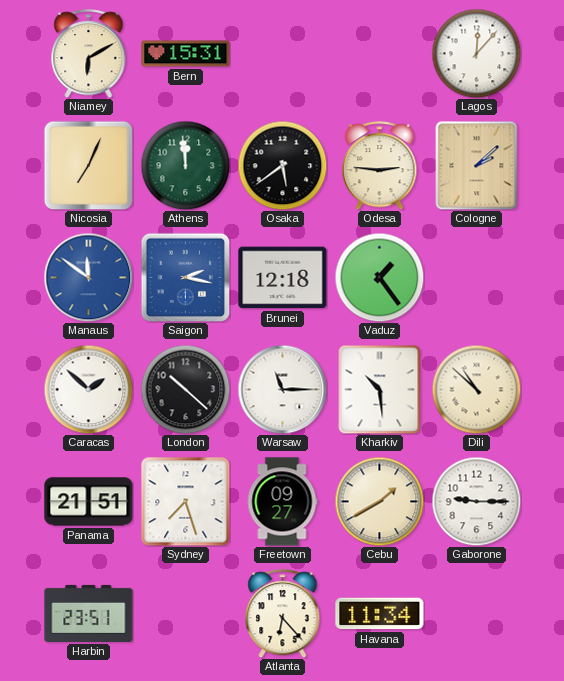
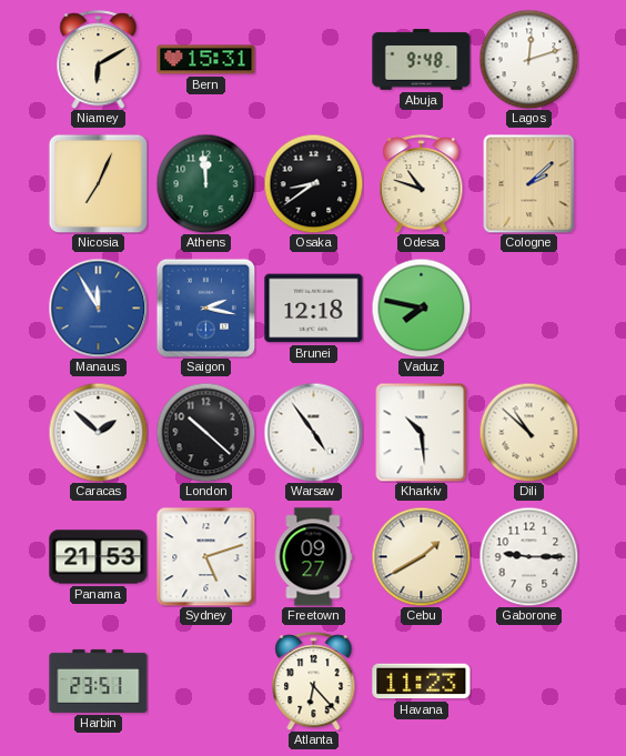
Abuja: none -> 9:48 (422, 60)
Lagos: 12:07 -> 12:12 (528, 59)
Osaka: 5:39 -> 8:39 (313, 183)
Odesa: 2:46 -> 10:48 (422, 184)
Manaus: 11:51 -> 11:55 (98, 308)
Vaduz: 1:24 -> 7:47 (421, 308)
Warsaw: 11:15 -> 4:54 (313, 432)
Panama: 21:51 -> 21:53 (99, 557)
Sydney: 7:27 -> 5:12 (205, 556)
Havana: 11:34 -> 11:23 (422, 682)
